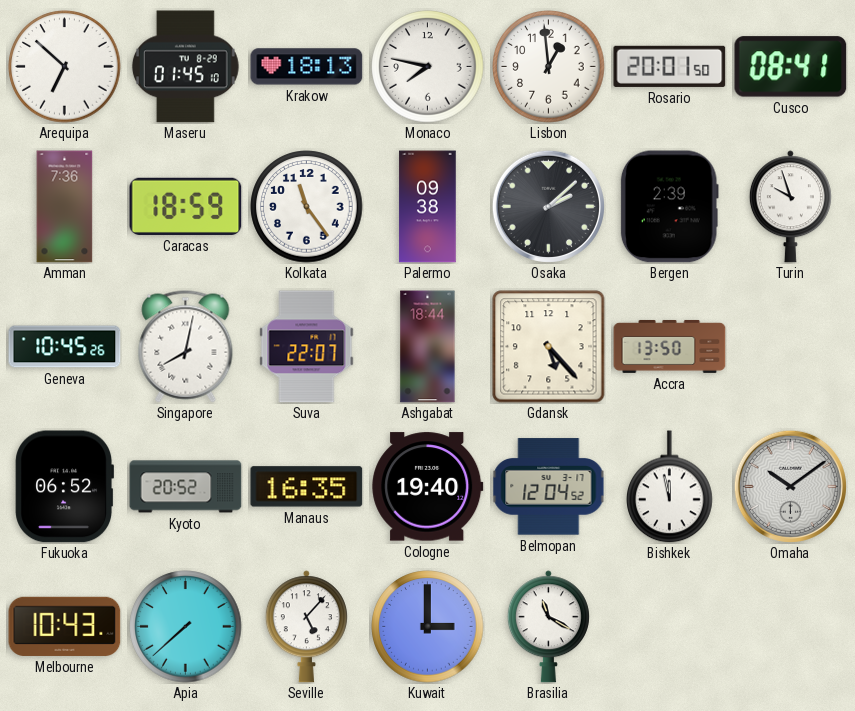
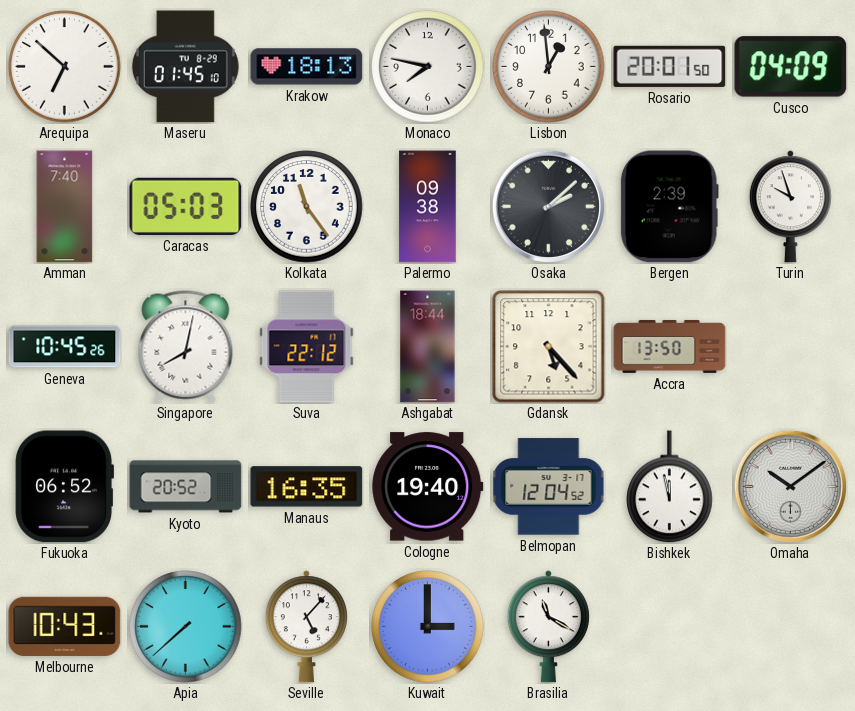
Cusco: 08:41 -> 04:09 (791, 67)
Amman: 7:36 -> 7:40 (65, 207)
Caracas: 18:59 -> 05:03 (186, 206)
Suva: 22:07 -> 22:12 (307, 347)
